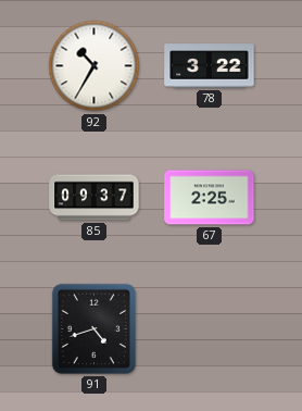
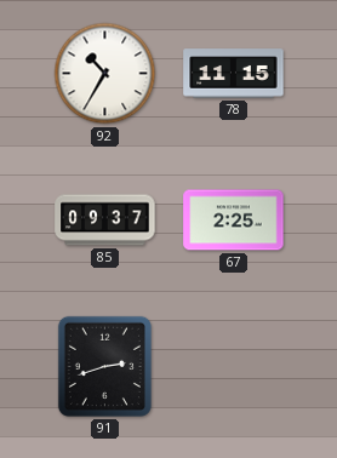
78: 3:22 -> 11:15 (234, 74)
91: 4:42 -> 2:42 (104, 366)
